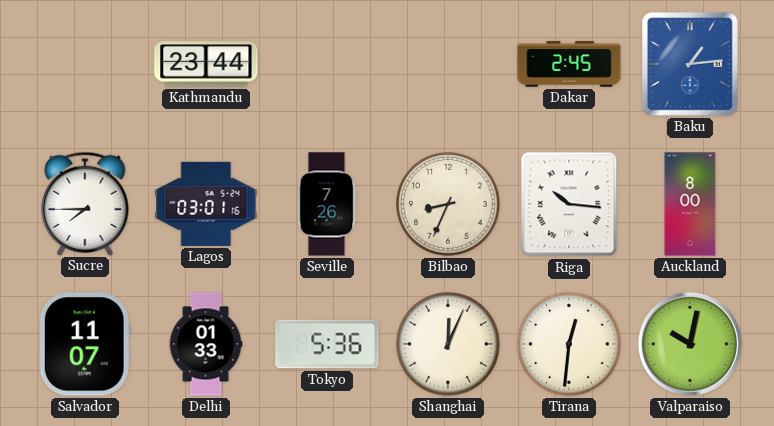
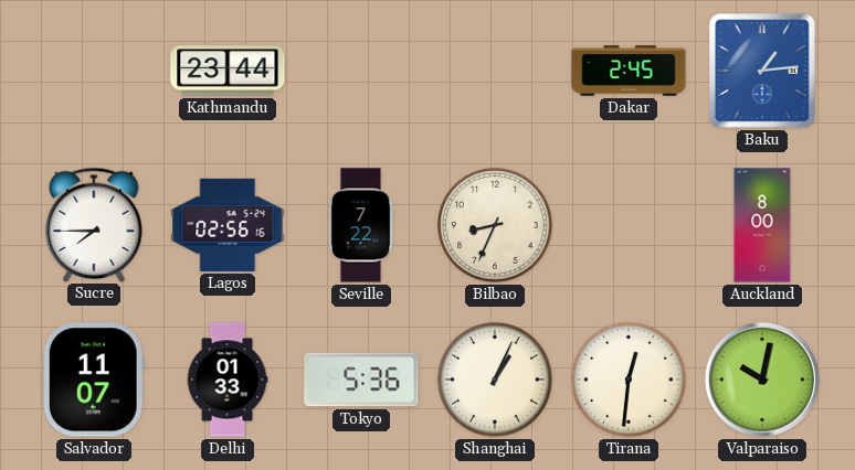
Lagos: 03:01 -> 02:56 (228, 225)
Seville: 7:26 -> 7:22 (361, 225)
Riga: 10:16 -> none (569, 204)
Shanghai: 12:04 -> 1:04 (495, 380)
